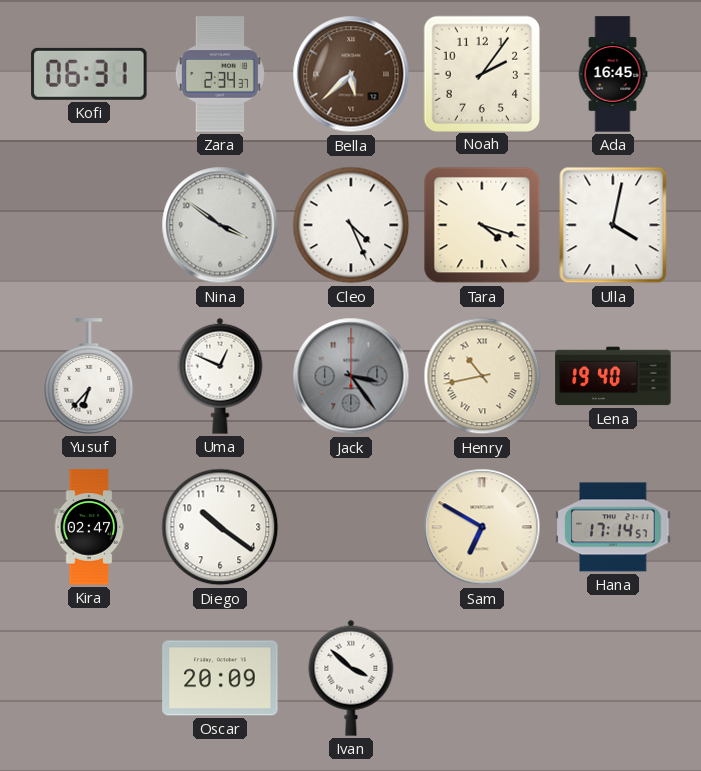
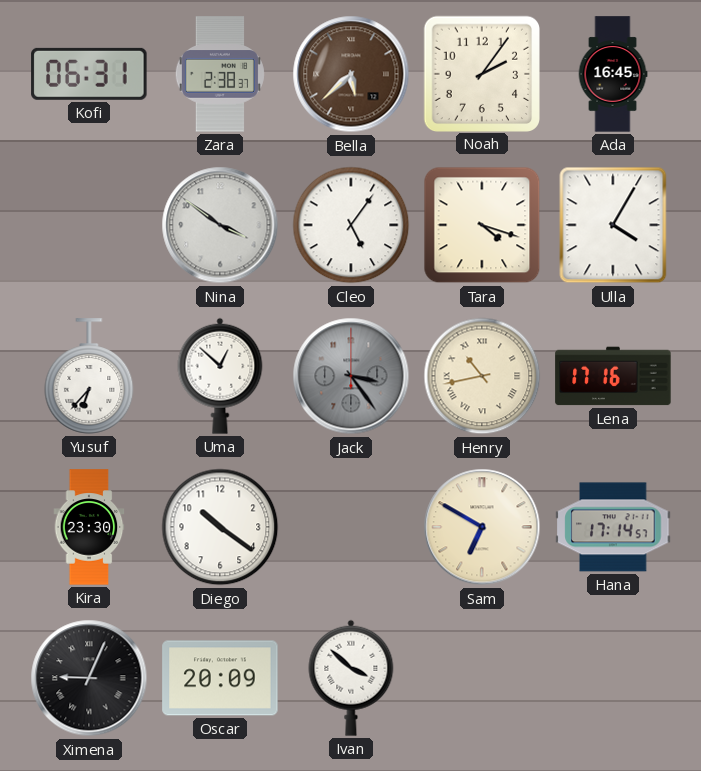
Zara: 2:34 -> 2:38 (220, 74)
Cleo: 4:26 -> 5:06 (351, 225)
Ulla: 4:02 -> 4:05 (613, 225)
Uma: 12:49 -> 12:52 (220, 376)
Lena: 19:40 -> 17:16 (613, 376)
Kira: 02:47 -> 23:30 (89, 527)
Ximena: none -> 9:04 (89, 678)
